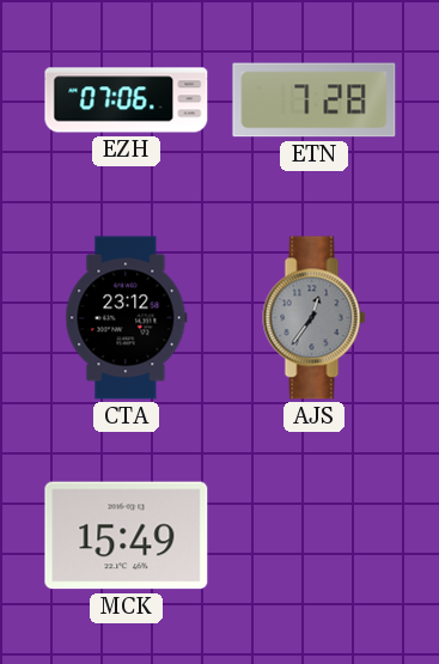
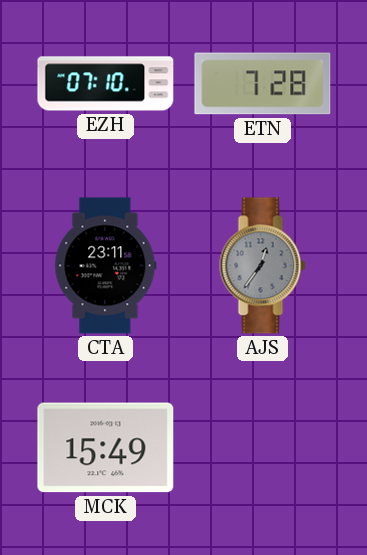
EZH: 07:06 -> 07:10 (106, 84)
CTA: 23:12 -> 23:11 (106, 266)
